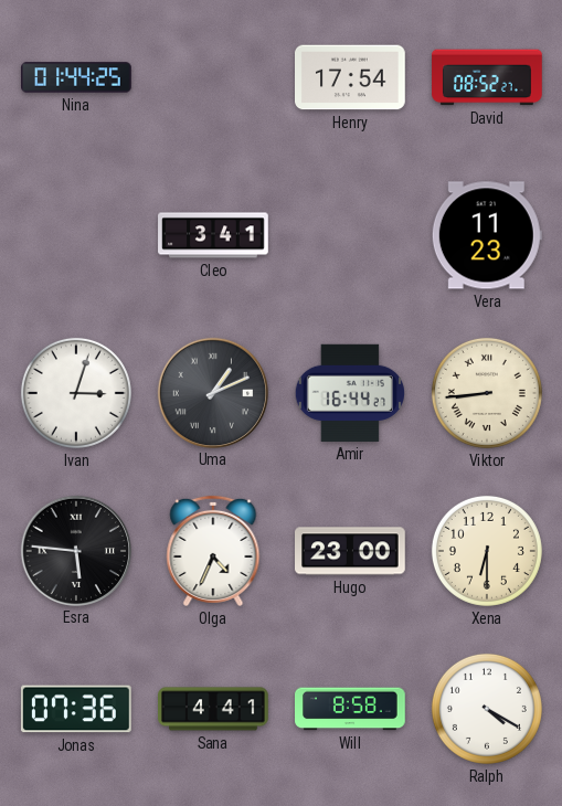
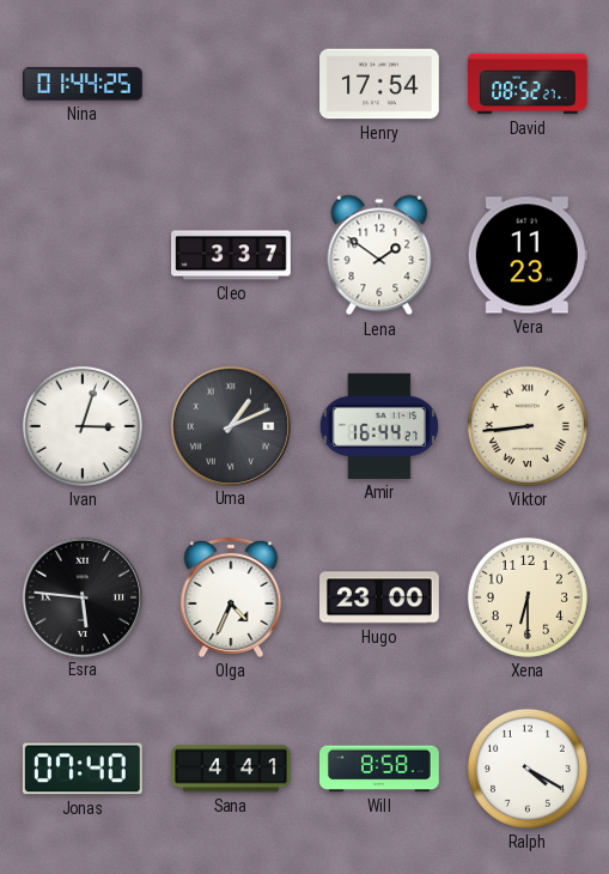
Cleo: 3:41 -> 3:37 (231, 255)
Lena: none -> 1:51 (379, 255)
Jonas: 07:36 -> 07:40 (83, 769)
